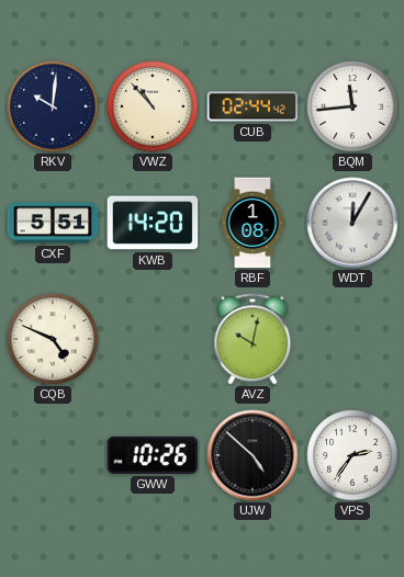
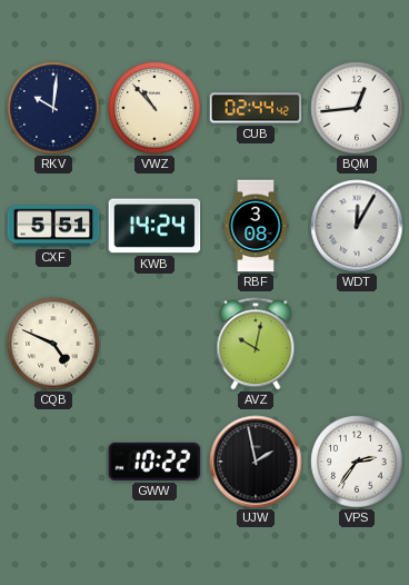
BQM: 11:44 -> 12:44 (357, 108)
KWB: 14:20 -> 14:24 (154, 226)
RBF: 1:08 -> 3:08 (256, 226)
GWW: 10:26 -> 10:22 (154, 462)
UJW: 4:52 -> 1:58 (256, 462)
